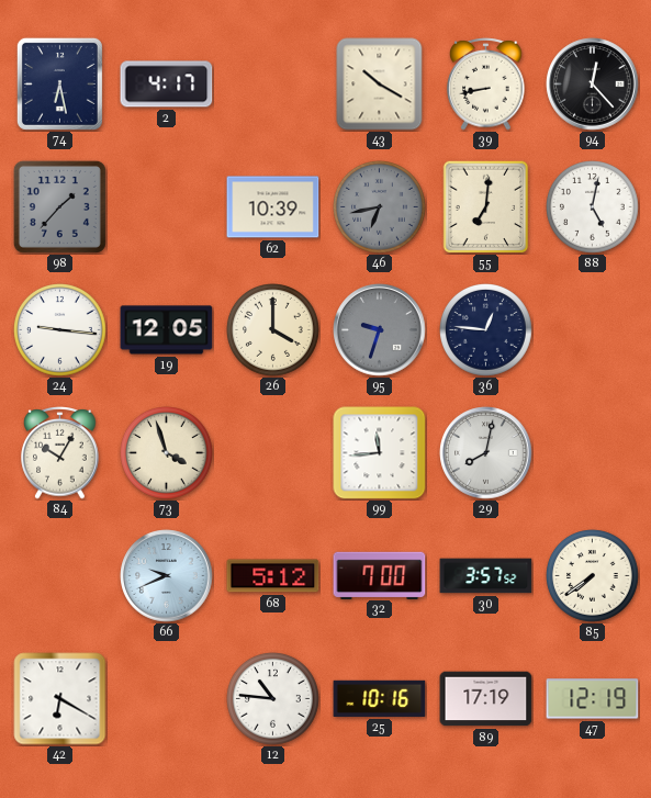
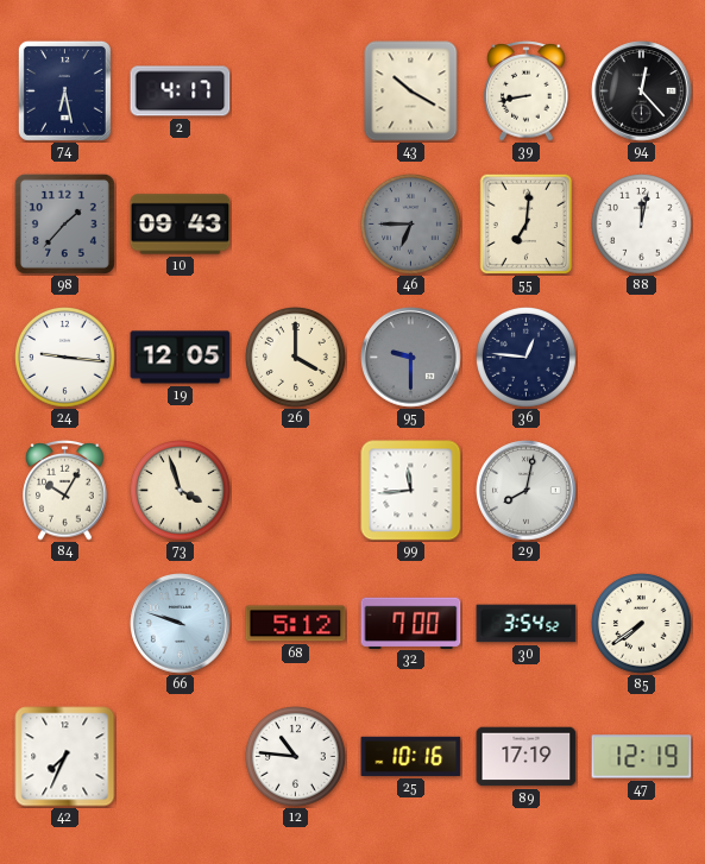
10: none -> 09:43 (181, 225)
62: 10:39 -> none (273, 207)
46: 6:43 -> 6:45 (411, 225)
88: 5:02 -> 12:02 (642, 225)
95: 9:33 -> 9:30 (411, 358)
66: 9:41 -> 9:48 (181, 624)
30: 3:57 -> 3:54 (527, 624)
42: 6:20 -> 7:34 (65, 757)
